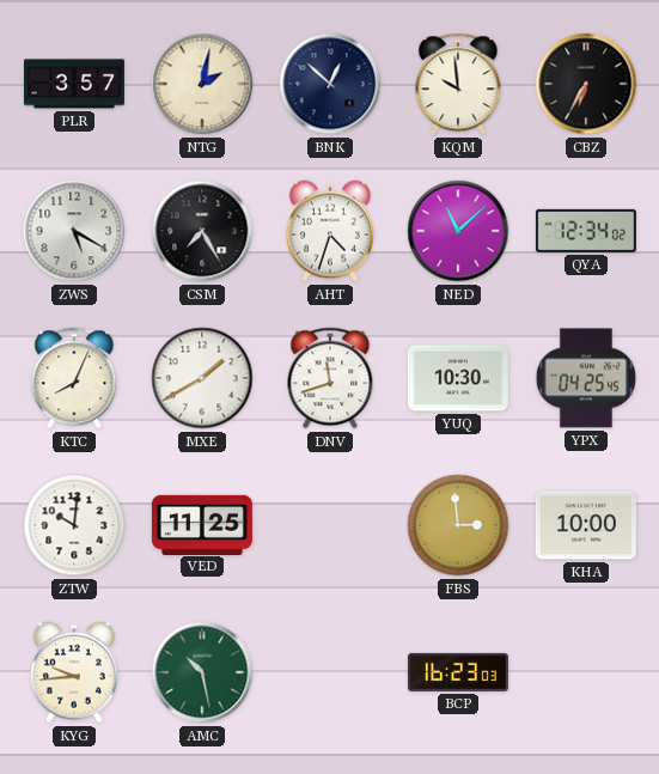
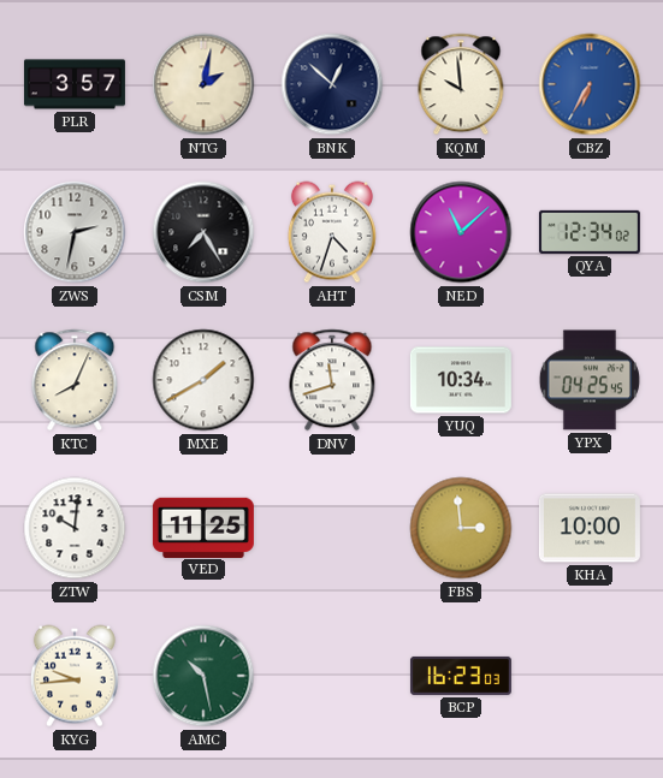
CBZ dial: black -> blue (590, 84)
ZWS: 5:20 -> 2:32 (75, 232)
YUQ: 10:30 -> 10:34 (461, 380)
